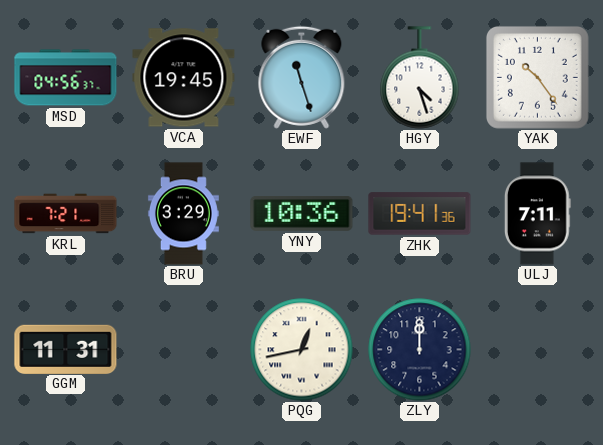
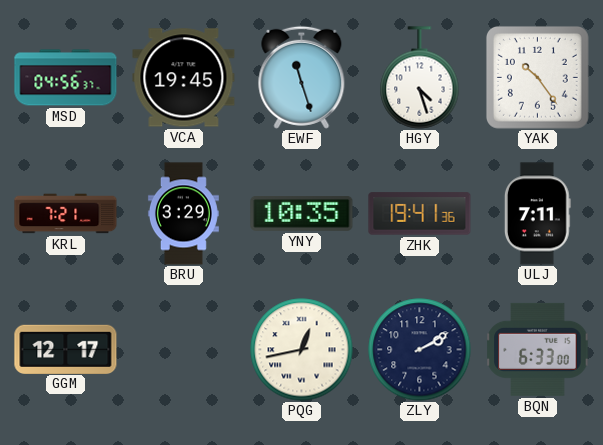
YNY: 10:36 -> 10:35 (302, 214)
GGM: 11:31 -> 12:17 (66, 349)
ZLY: 12:00 -> 2:10 (420, 350)
BQN: none -> 6:33 (538, 349)
